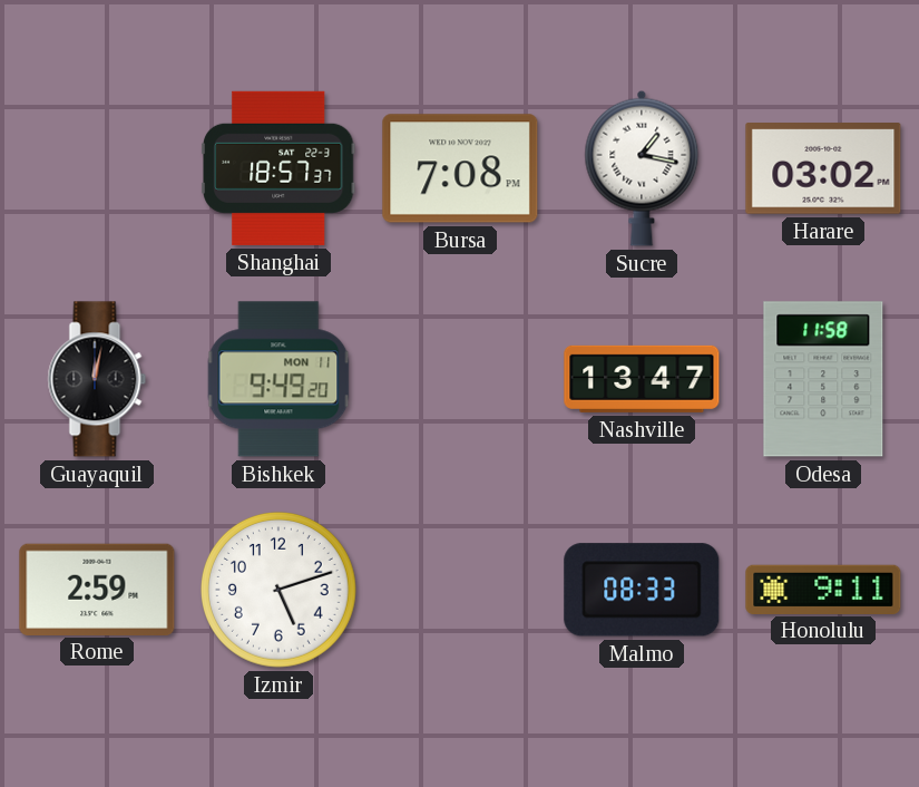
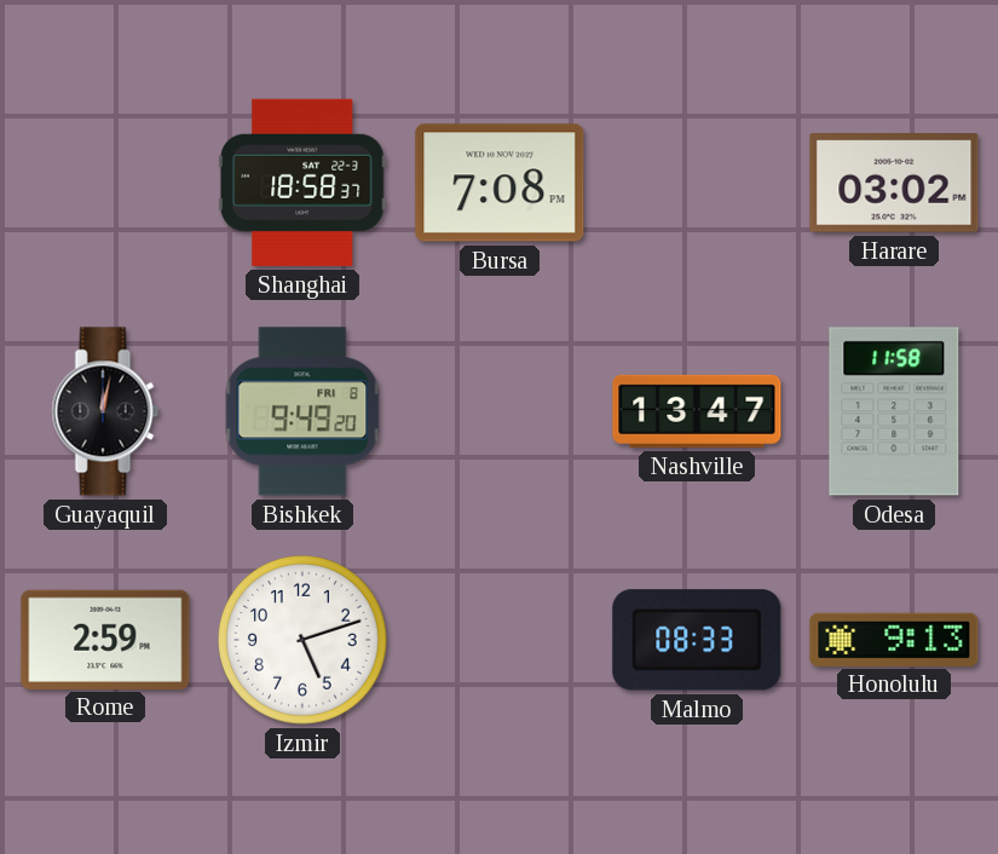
Shanghai: 18:57 -> 18:58 (304, 183)
Sucre: 1:17 -> none (642, 168)
Bishkek date: MON 11 -> FRI 8 (302, 411)
Honolulu: 9:11 -> 9:13 (894, 639)
